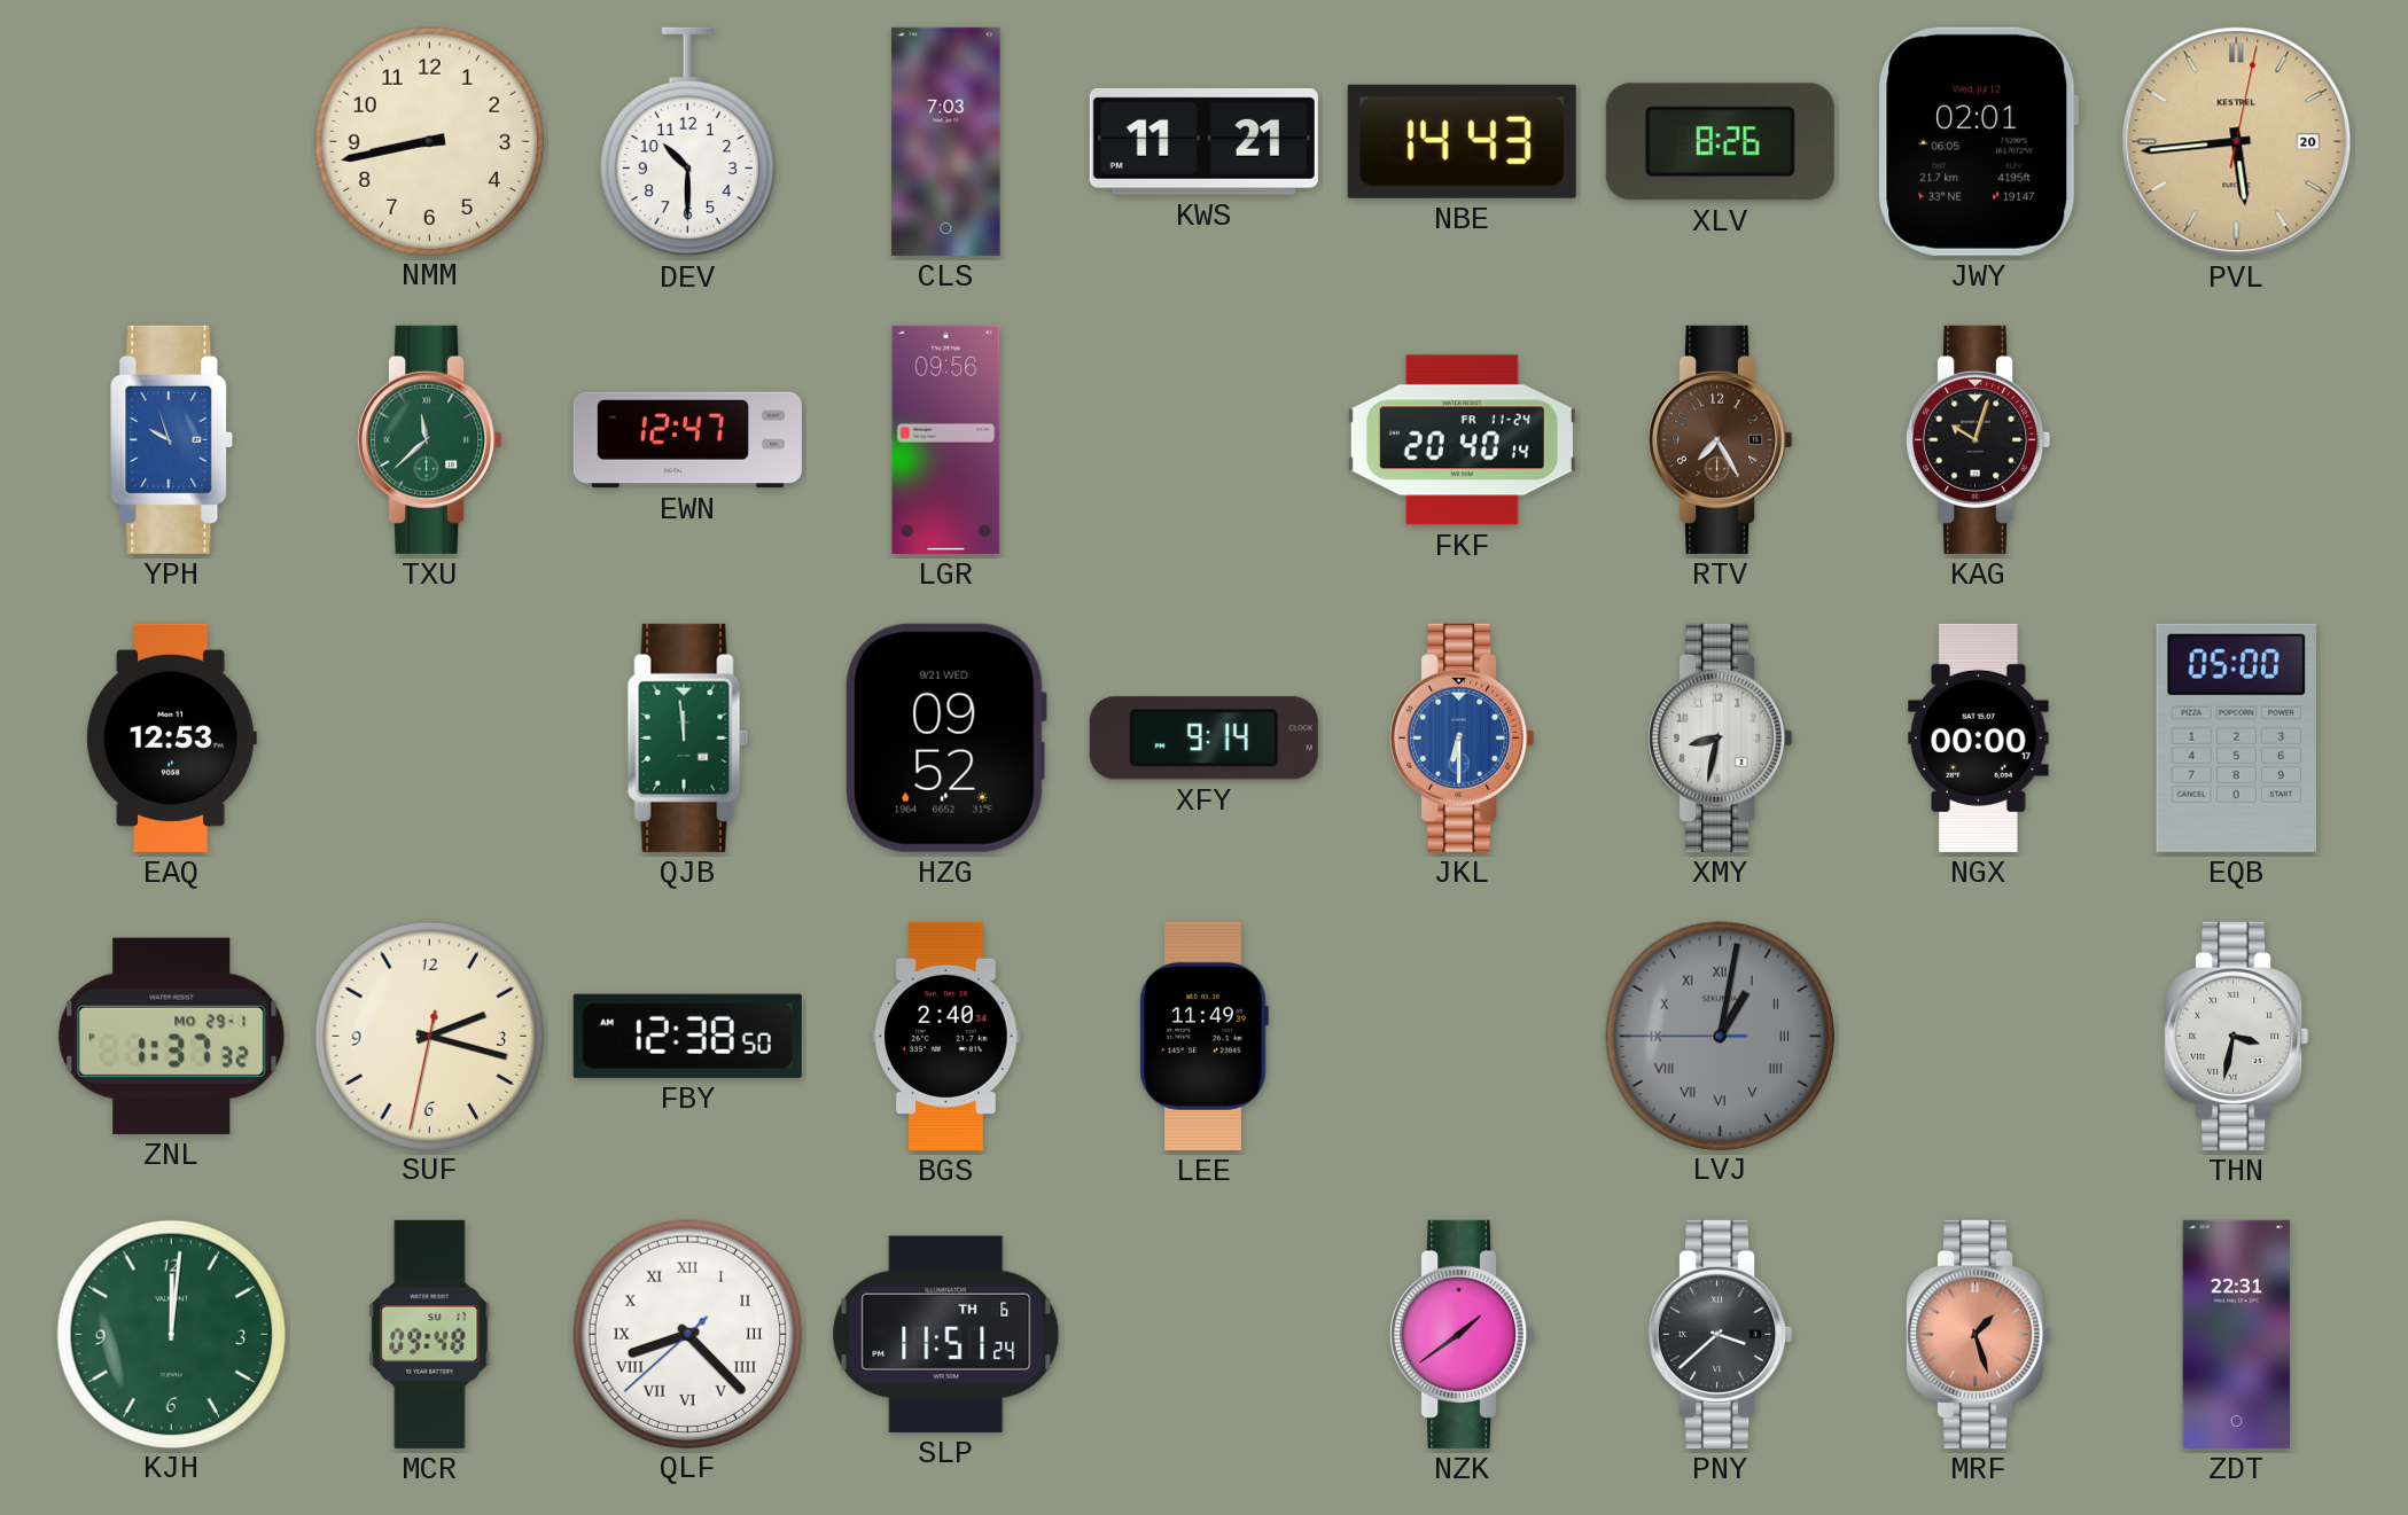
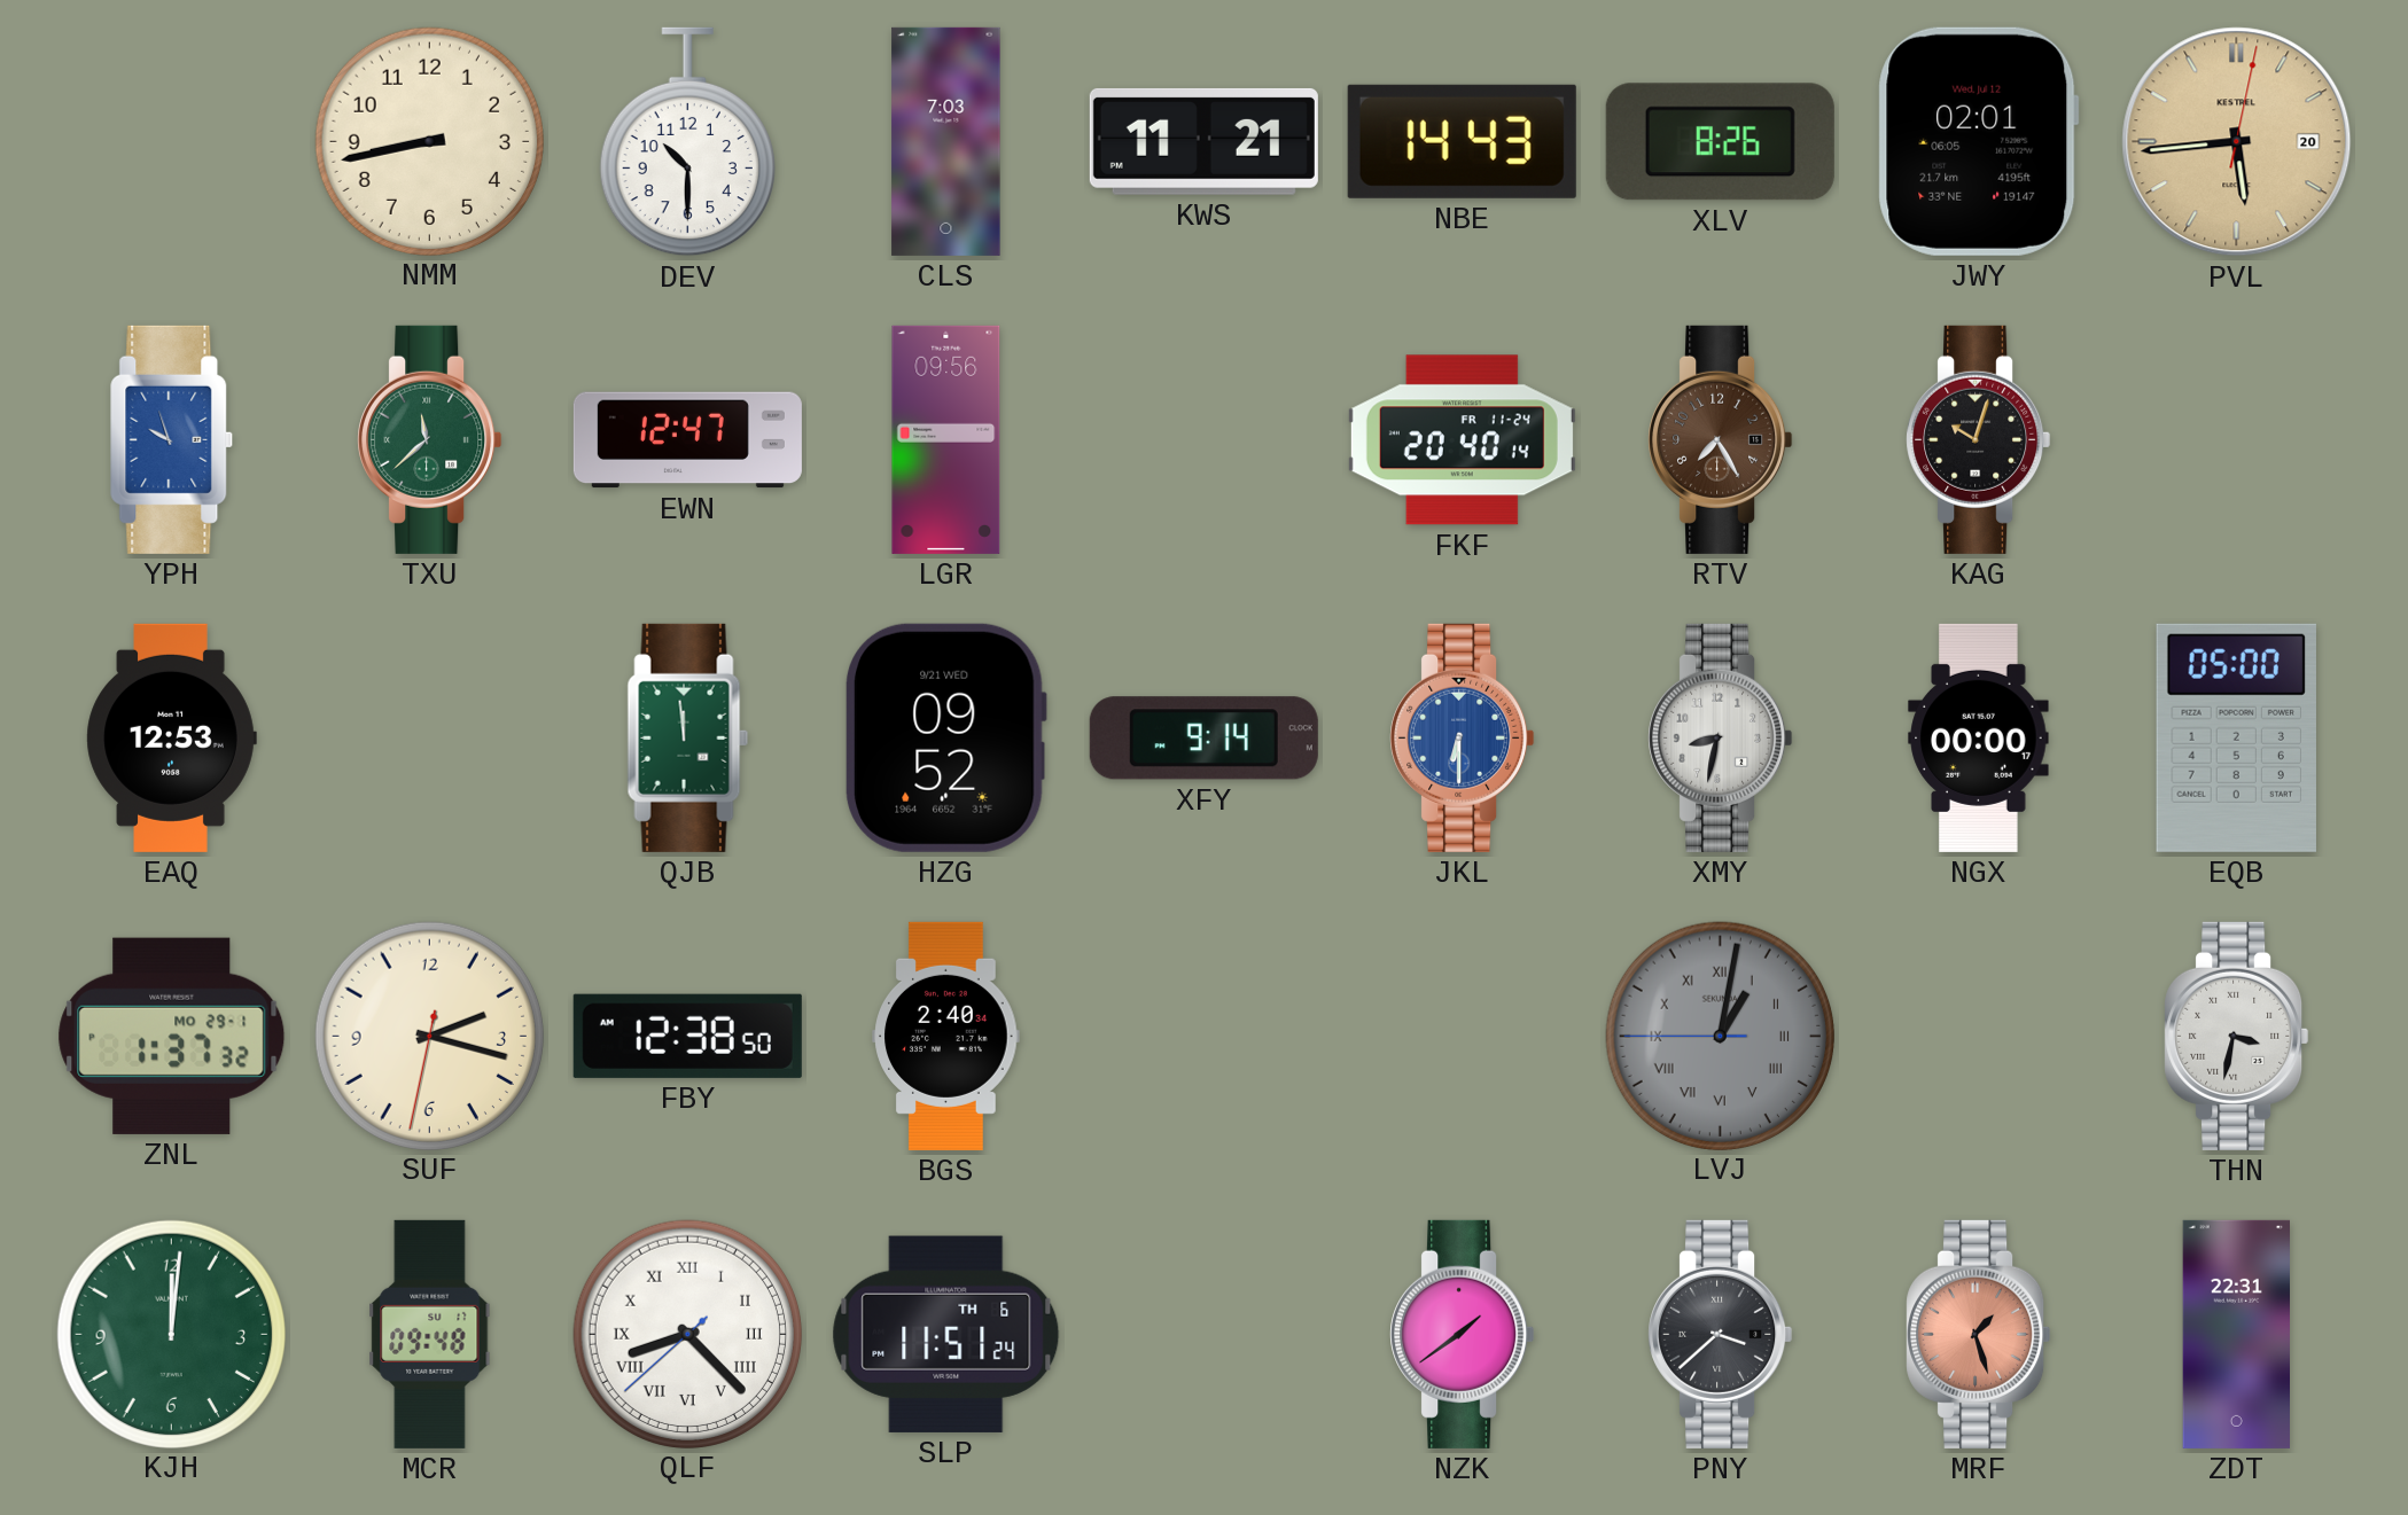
LEE: 11:49 -> none (1203, 1036)
